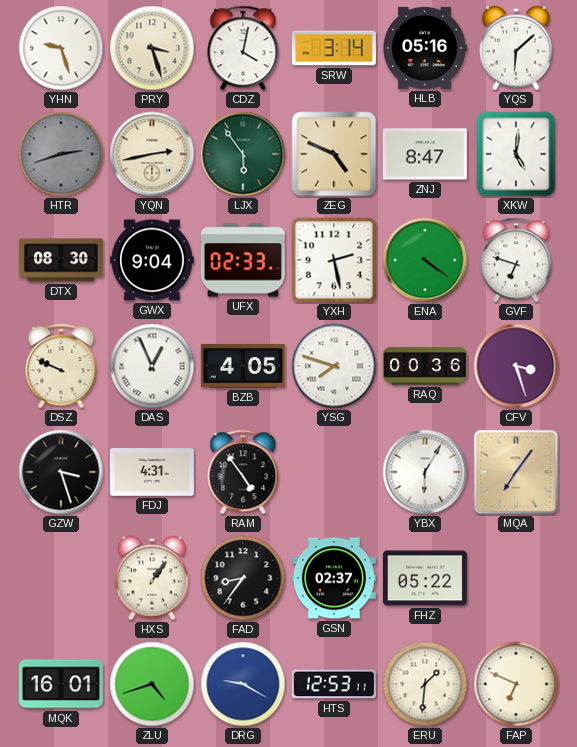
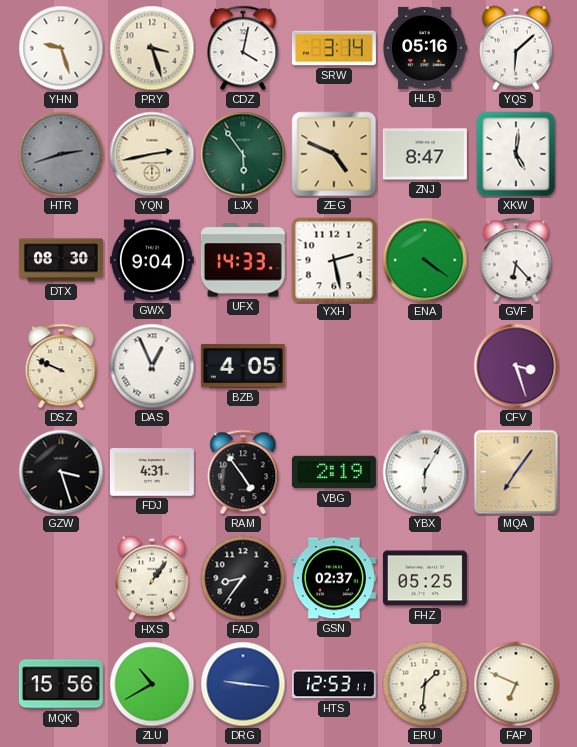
UFX: 02:33 -> 14:33 (243, 260)
GVF: 6:48 -> 6:23 (516, 260)
YSG: 7:48 -> none (334, 366)
RAQ: 00:36 -> none (425, 366)
VBG: none -> 2:19 (334, 472)
FHZ: 05:22 -> 05:25 (425, 578)
MQK: 16:01 -> 15:56 (61, 684)
ZLU: 4:42 -> 10:40 (152, 684)
DRG: 9:20 -> 9:16 (243, 684)
